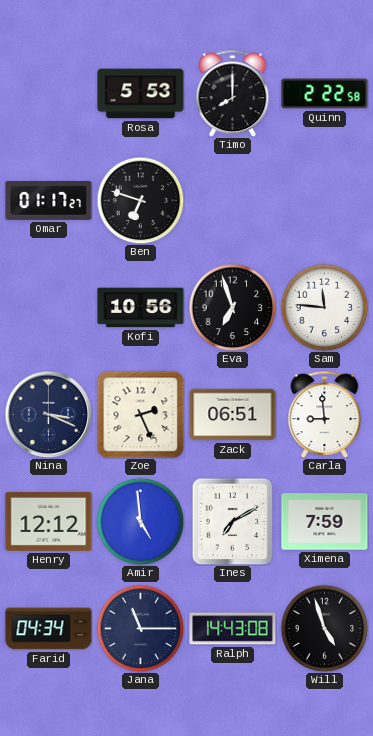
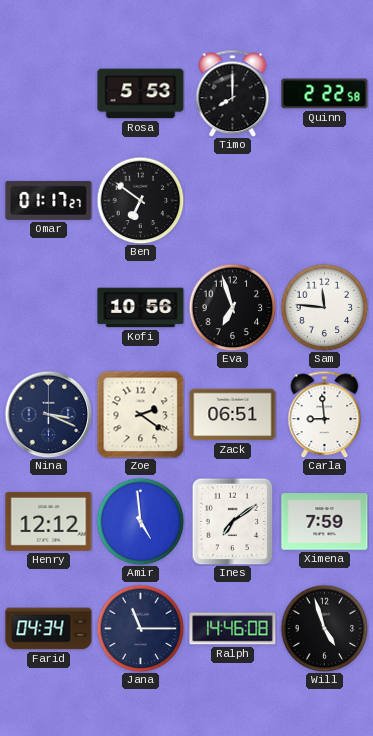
Ben: 6:48 -> 6:51 (140, 200)
Zoe: 2:26 -> 2:21 (140, 414)
Ines: 7:10 -> 7:09 (233, 521)
Ralph: 14:43 -> 14:46 (233, 629)
